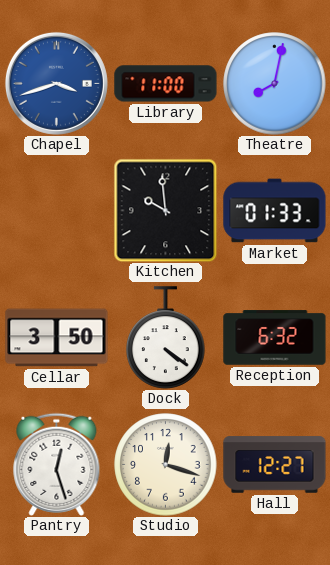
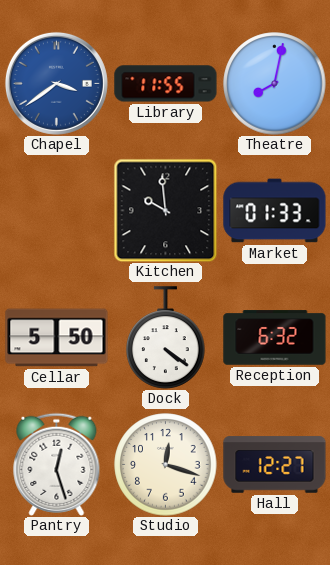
Chapel: 3:42 -> 3:39 (56, 83)
Library: 11:00 -> 11:55 (166, 84)
Cellar: 3:50 -> 5:50 (57, 338)
